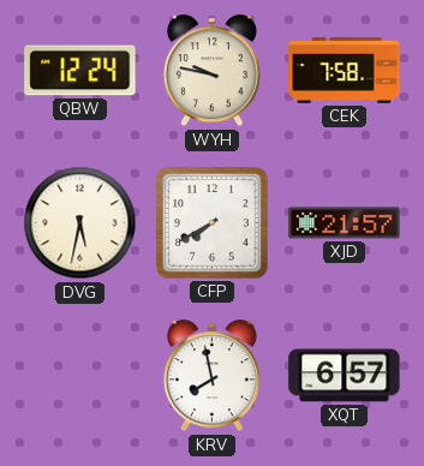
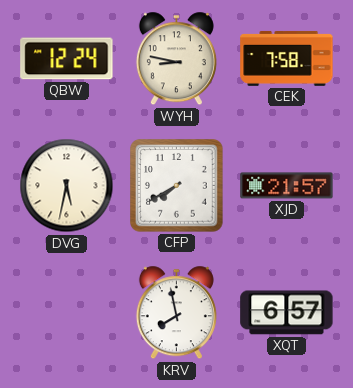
WYH: 9:47 -> 8:47 (176, 59)
